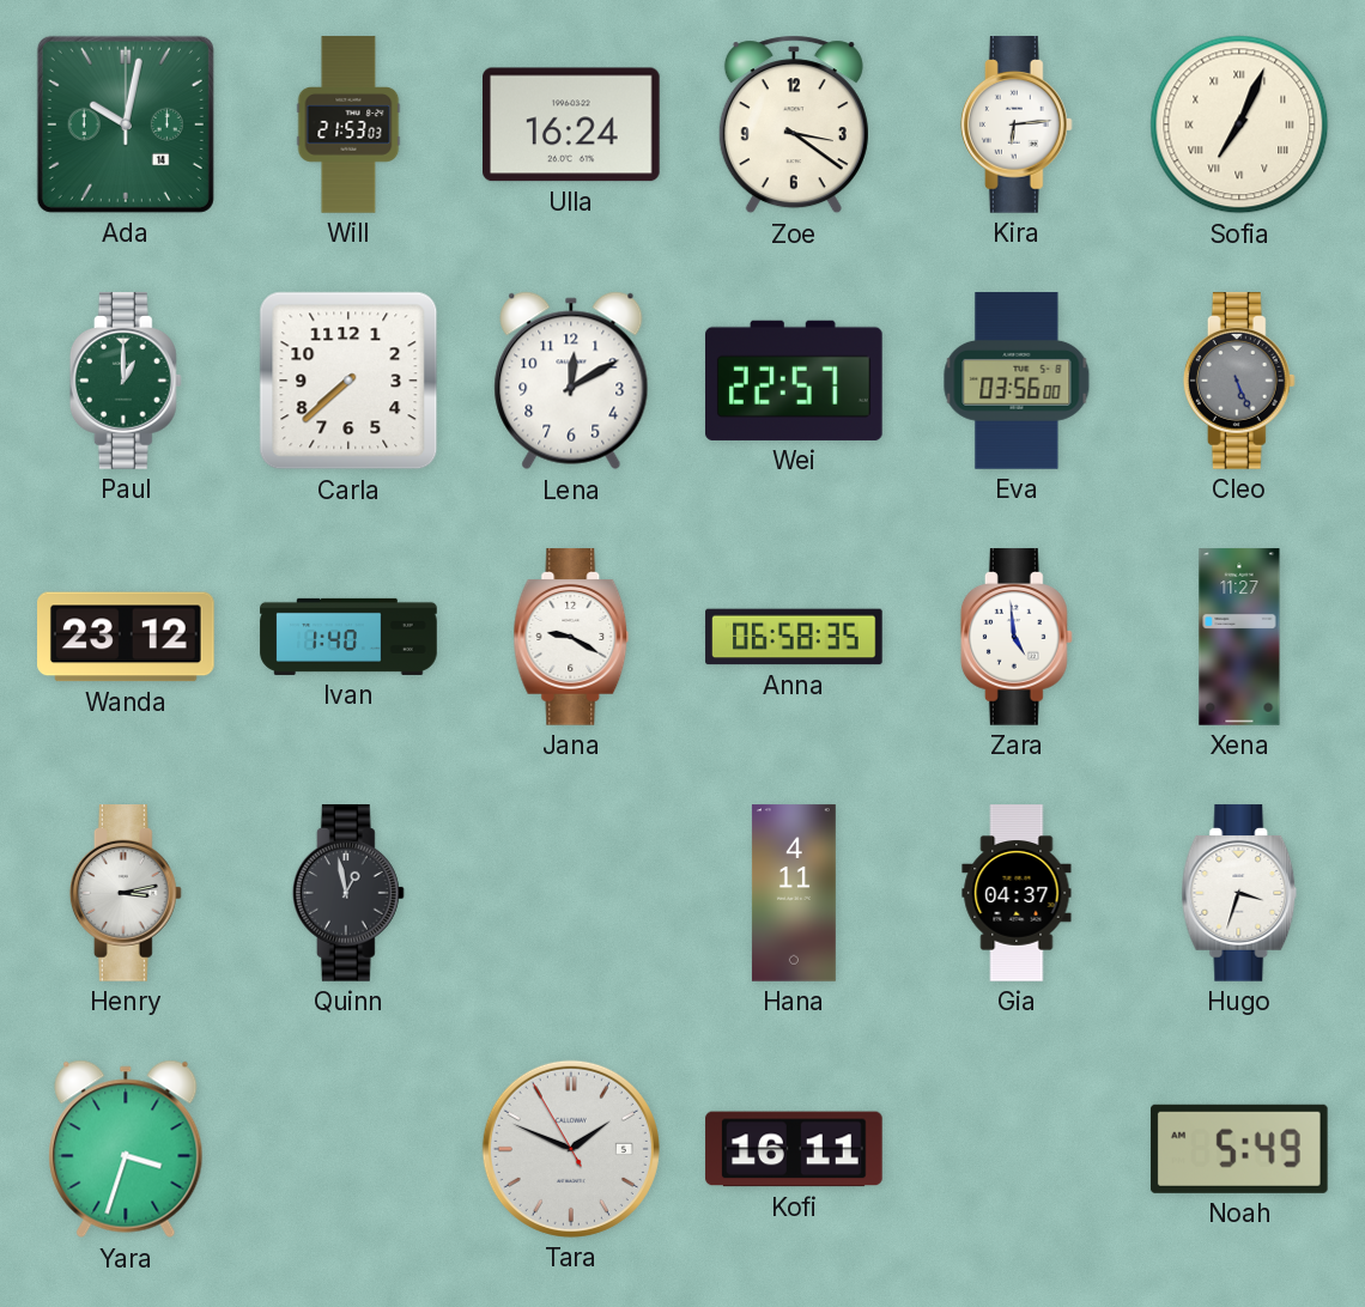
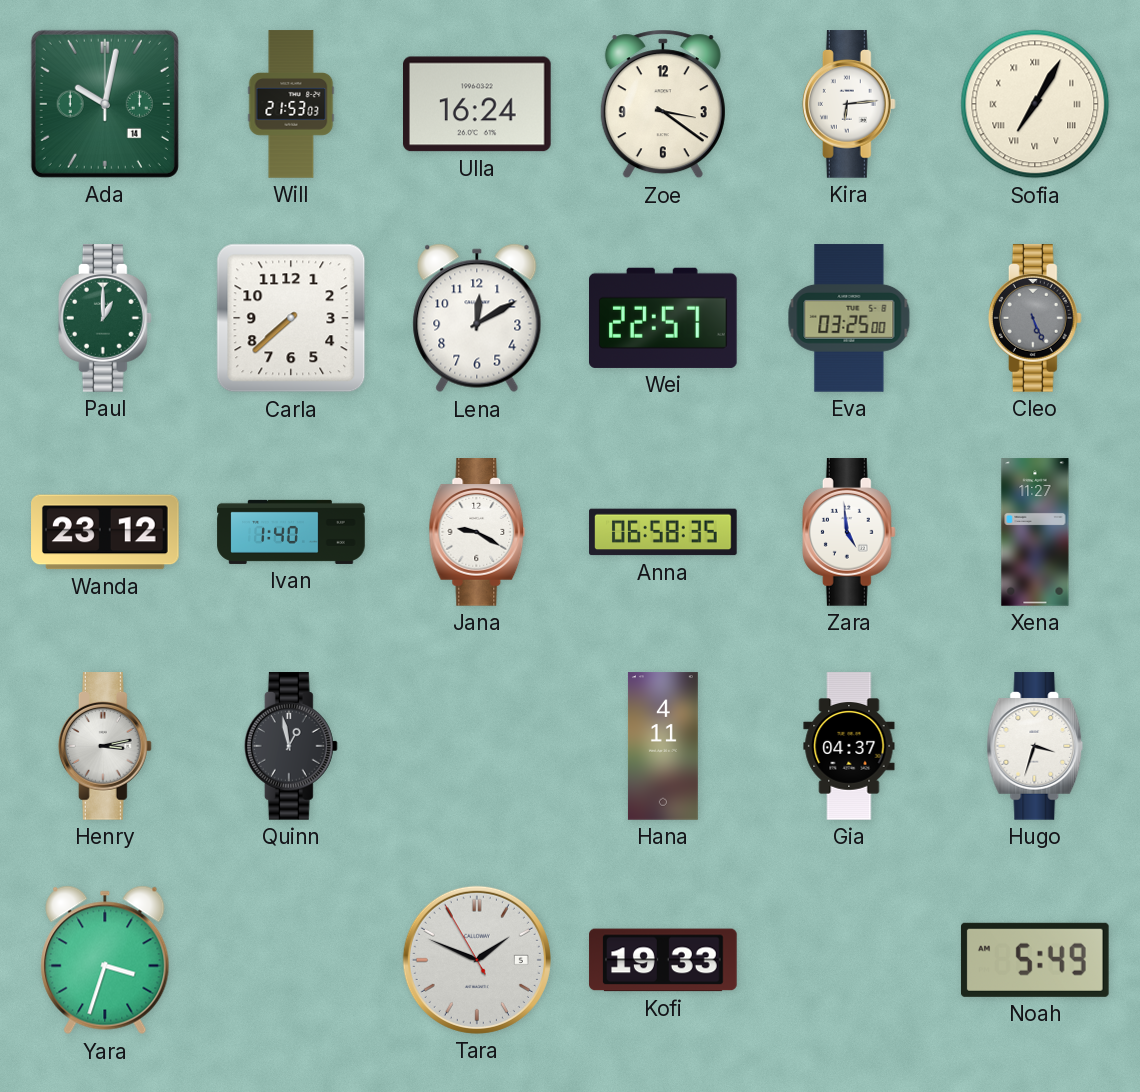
Sofia: 7:04 -> 7:05 (1035, 104)
Eva: 03:56 -> 03:25 (849, 318)
Kofi: 16:11 -> 19:33 (663, 960)
